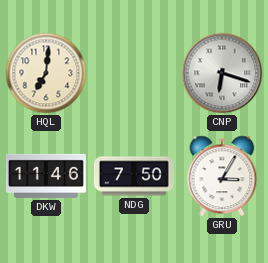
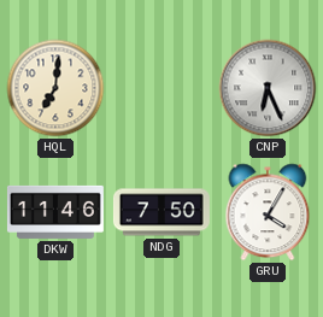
CNP: 6:18 -> 6:26 (268, 88)
GRU: 3:05 -> 4:05 (268, 212)
